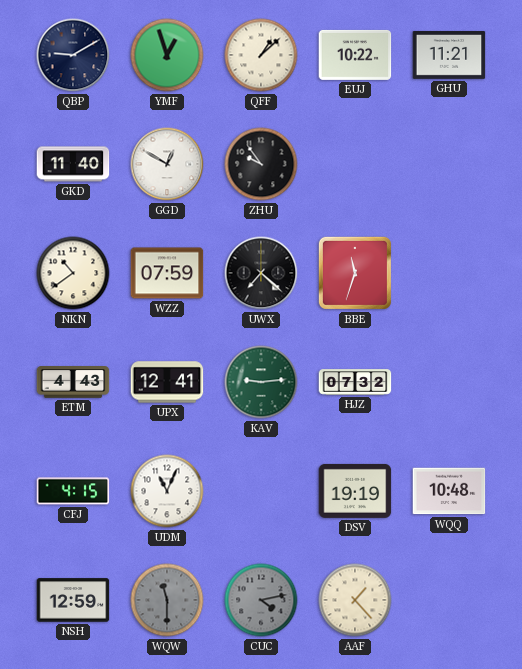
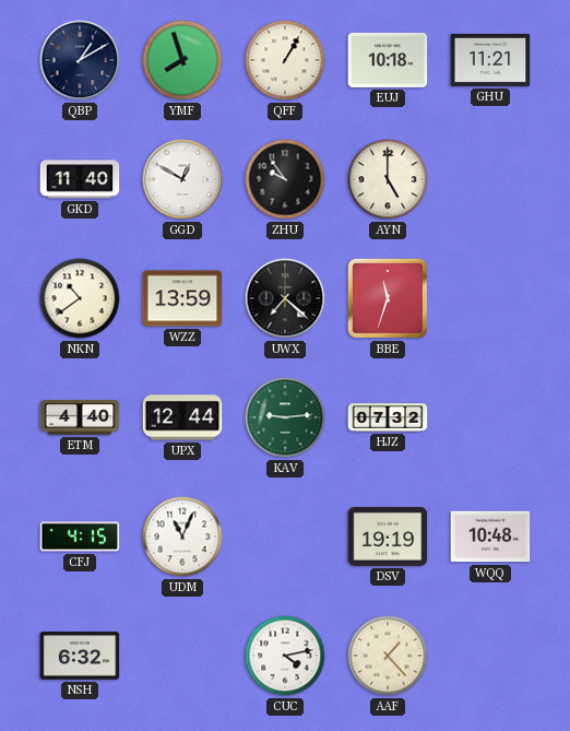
QBP: 9:10 -> 1:10 (80, 60)
YMF: 12:57 -> 7:57 (182, 60)
QFF: 1:08 -> 1:05 (285, 60)
EUJ: 10:22 -> 10:18 (388, 60)
AYN: none -> 5:00 (388, 179)
WZZ: 07:59 -> 13:59 (182, 298)
ETM: 4:43 -> 4:40 (80, 417)
UPX: 12:41 -> 12:44 (182, 417)
NSH: 12:59 -> 6:32 (80, 656)
WQW: 11:30 -> none (167, 600)
CUC dial: grey -> white (285, 656)
